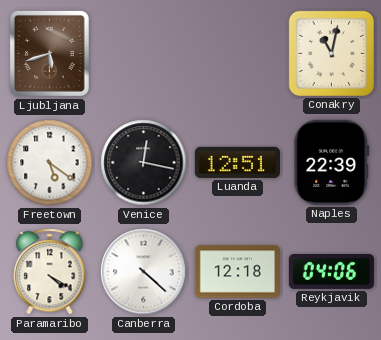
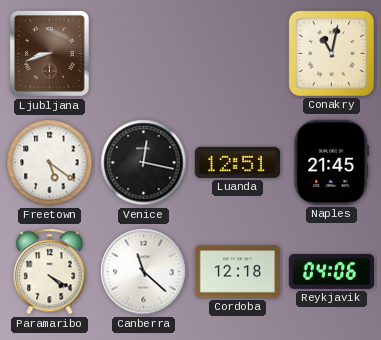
Ljubljana: 5:42 -> 8:42 (49, 53)
Naples: 22:39 -> 21:45 (332, 162)
Canberra: 4:22 -> 11:22 (144, 272)
